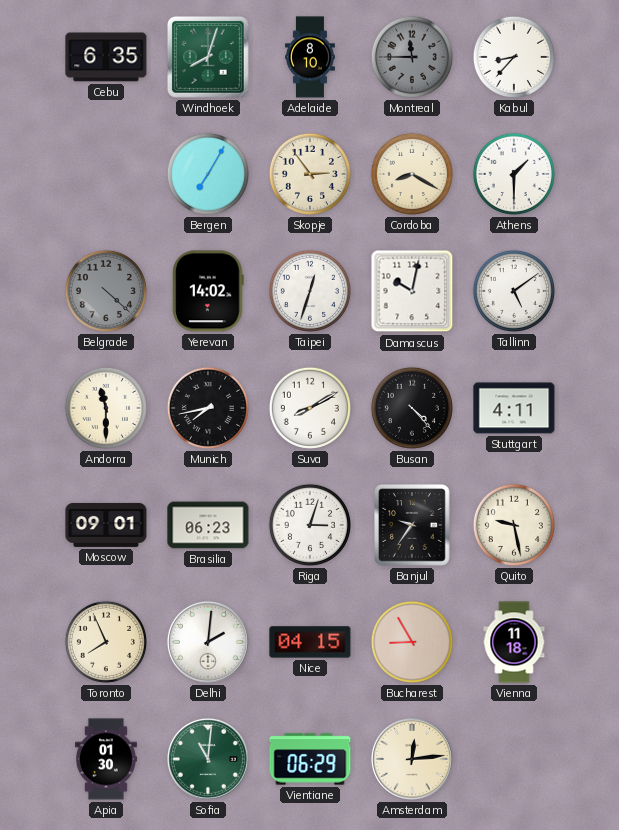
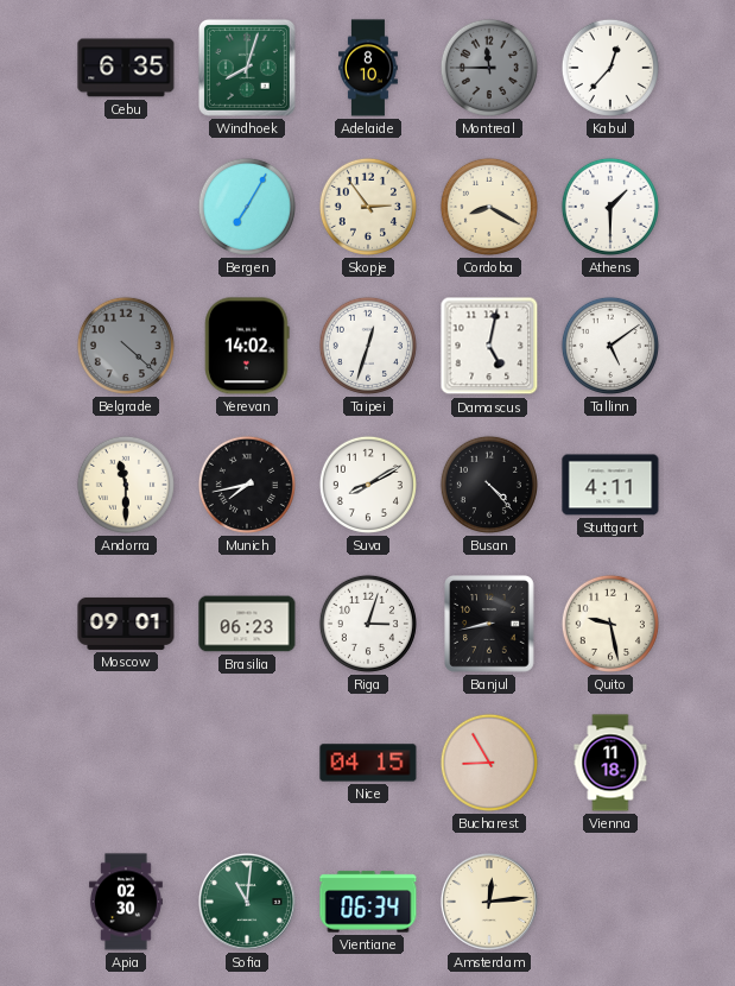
Kabul: 8:37 -> 12:37 (610, 68)
Damascus: 10:02 -> 5:02 (489, 346)
Banjul: 9:36 -> 8:43 (490, 624)
Toronto: 7:56 -> none (106, 642)
Delhi: 2:01 -> none (208, 642)
Apia: 01:30 -> 02:30 (126, 902)
Vientiane: 06:29 -> 06:34 (368, 902)
